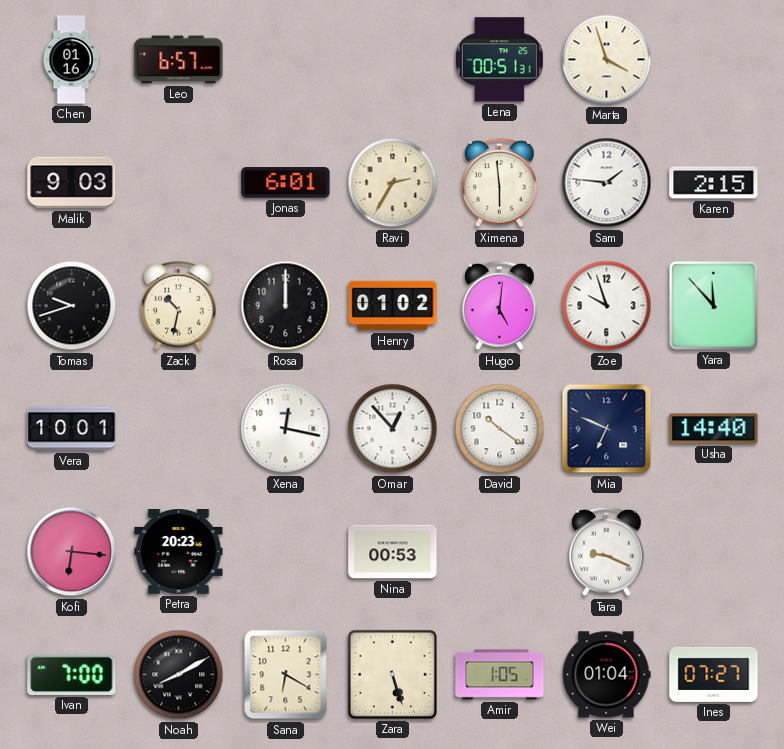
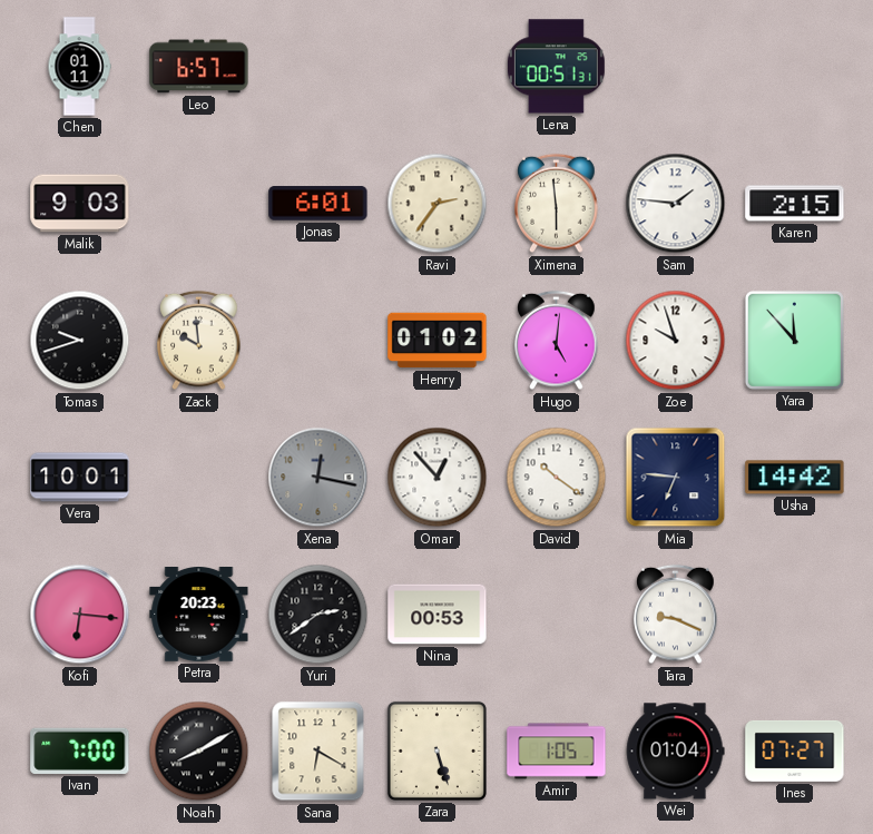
Chen: 01:16 -> 01:11 (79, 67)
Marta: 3:57 -> none (607, 60)
Ravi: 2:35 -> 2:36 (438, 204)
Zack: 10:32 -> 9:59 (199, 341)
Rosa: 12:00 -> none (286, 306)
Xena dial: white -> grey (318, 478)
Mia: 6:49 -> 6:46 (676, 478)
Usha: 14:40 -> 14:42 (795, 478)
Yuri: none -> 2:39 (318, 615)
